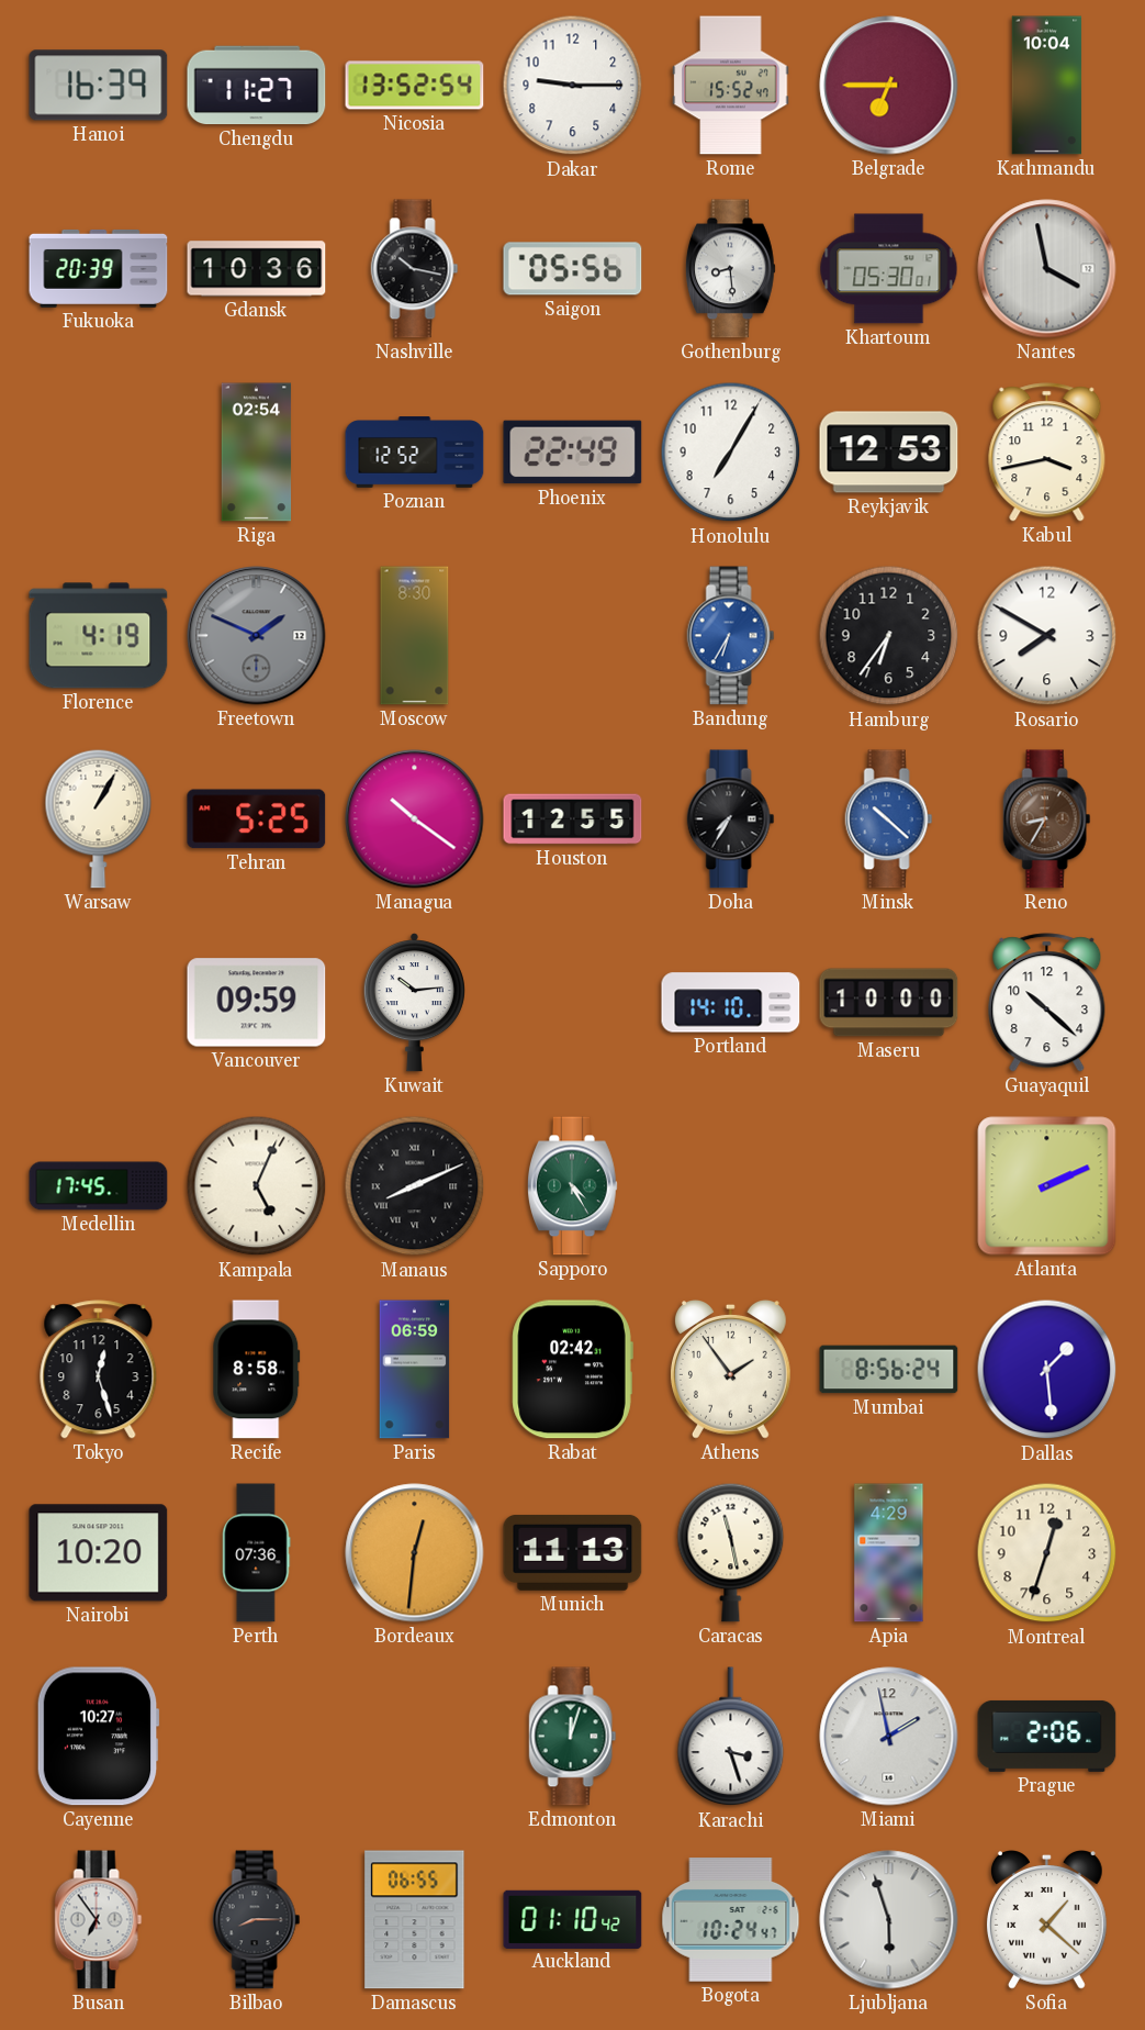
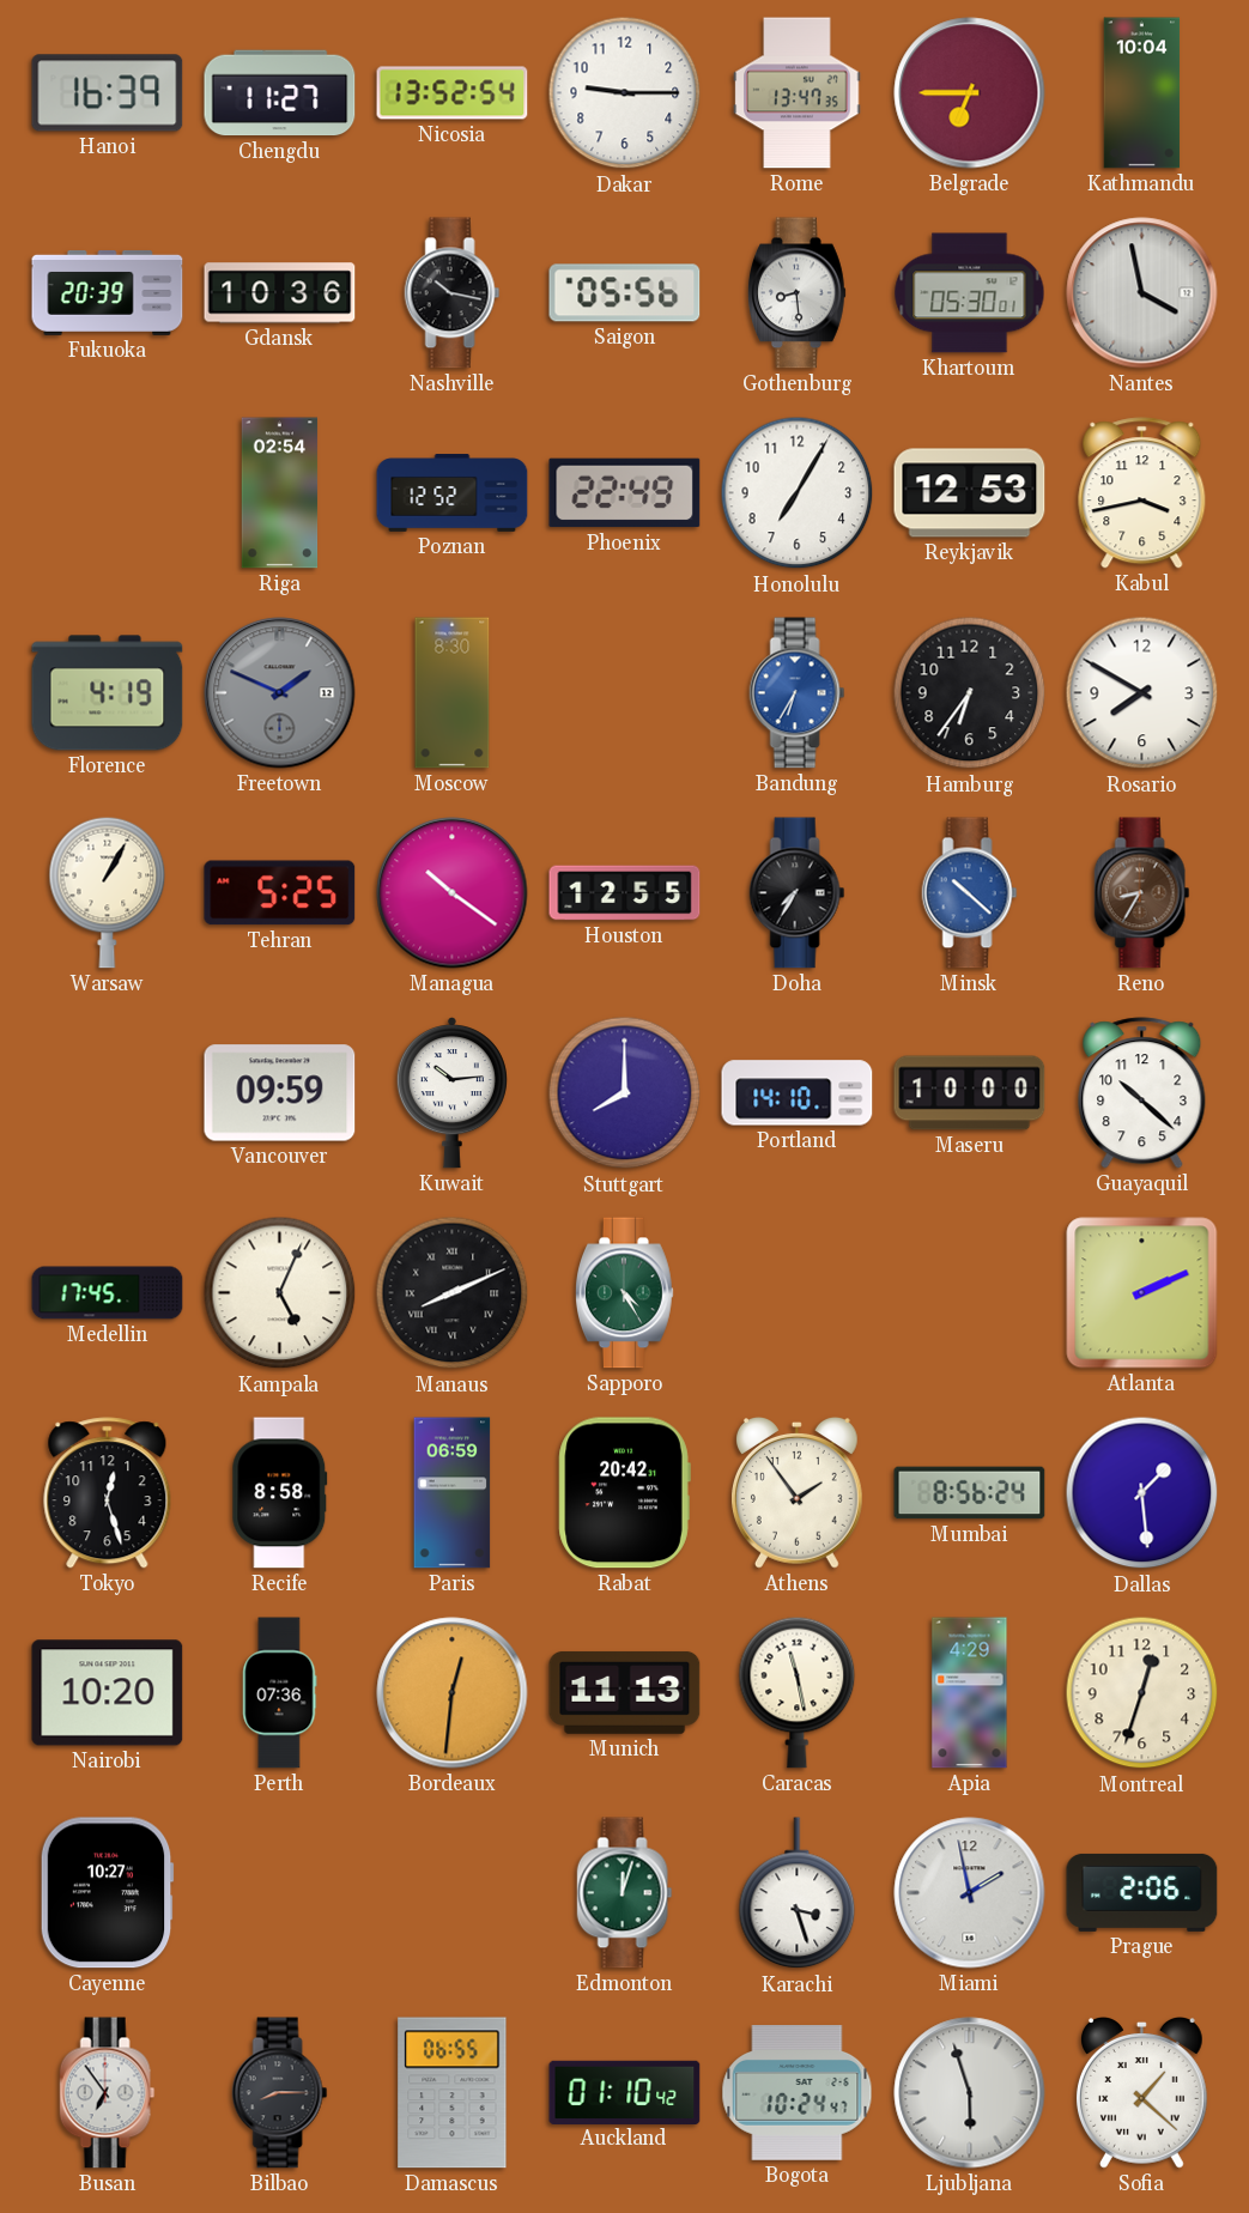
Rome: 15:52 -> 13:47 (798, 93)
Stuttgart: none -> 8:00 (625, 1093)
Rabat: 02:42 -> 20:42 (624, 1493)
